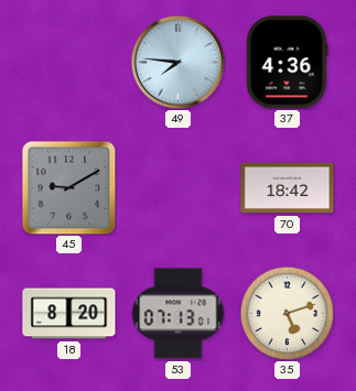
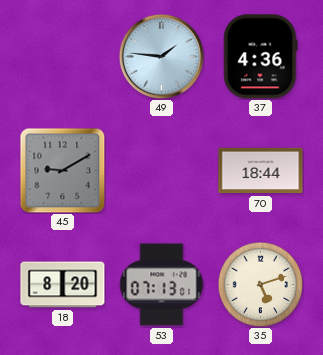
49: 7:46 -> 1:46 (161, 56)
70: 18:42 -> 18:44 (261, 171)
